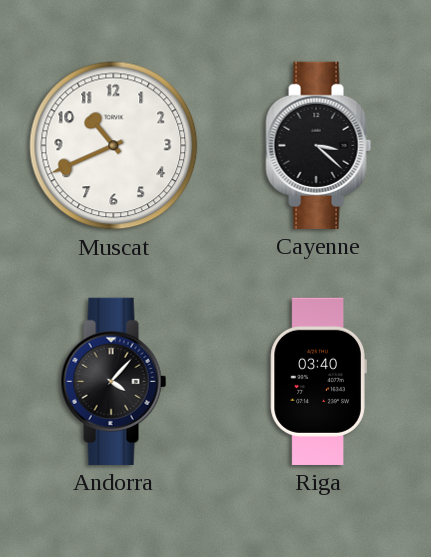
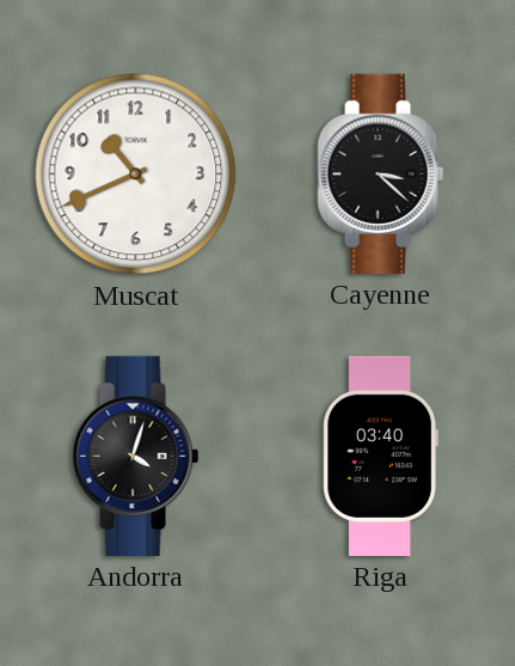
Andorra: 4:07 -> 4:03 (136, 456)
